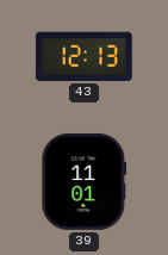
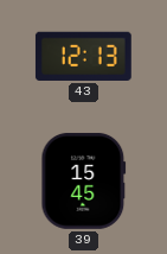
39: 11:01 -> 15:45 (84, 180)
